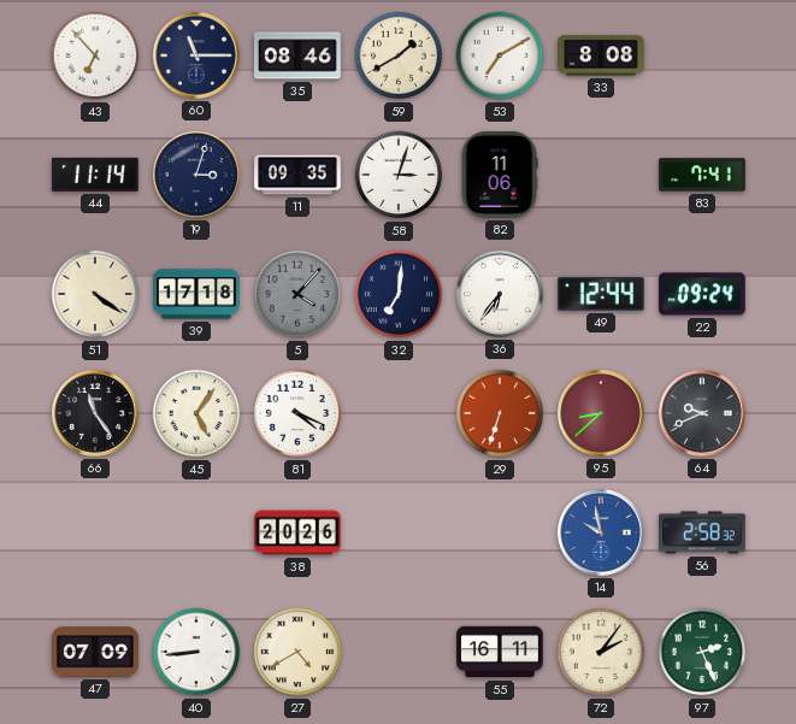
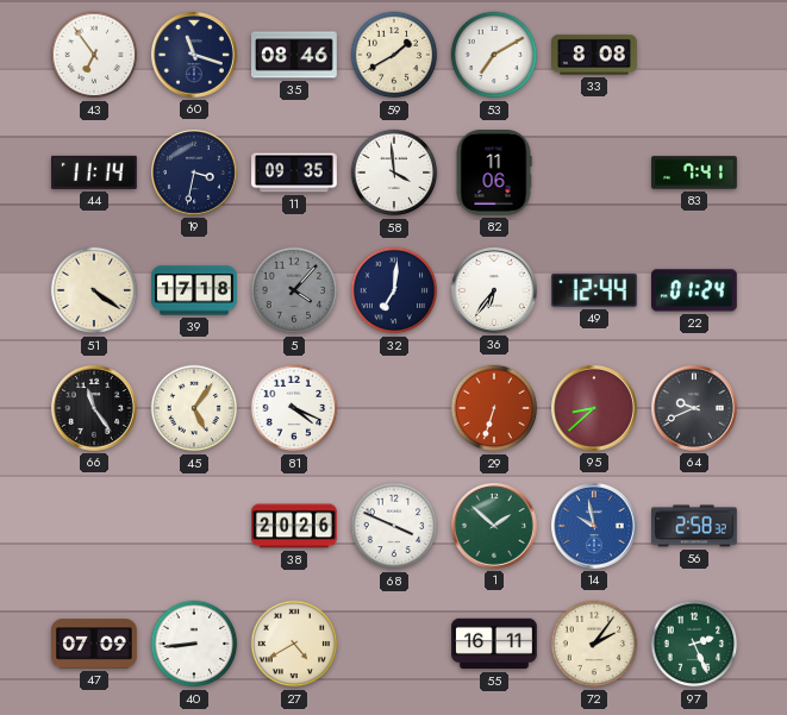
43: 6:53 -> 6:54 (94, 55)
60: 11:15 -> 11:18 (194, 55)
19: 3:03 -> 3:32 (194, 173)
58: 3:03 -> 3:59 (394, 173)
22: 09:24 -> 01:24 (694, 290)
68: none -> 3:49 (394, 526)
1: none -> 1:52 (494, 526)
